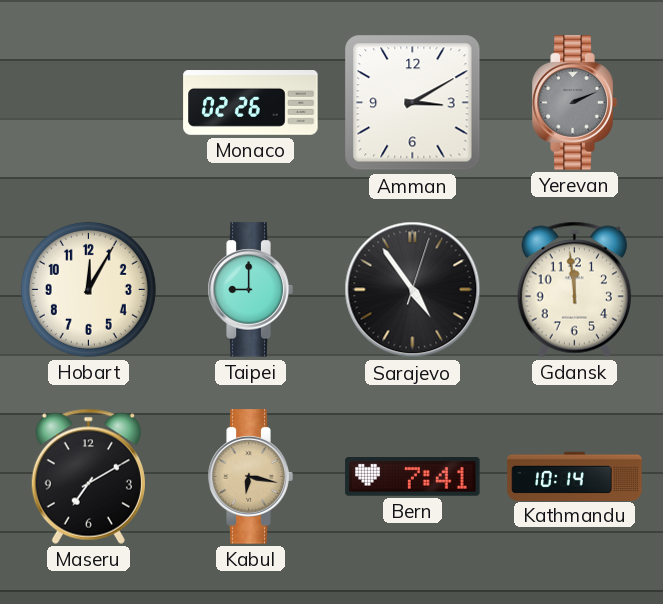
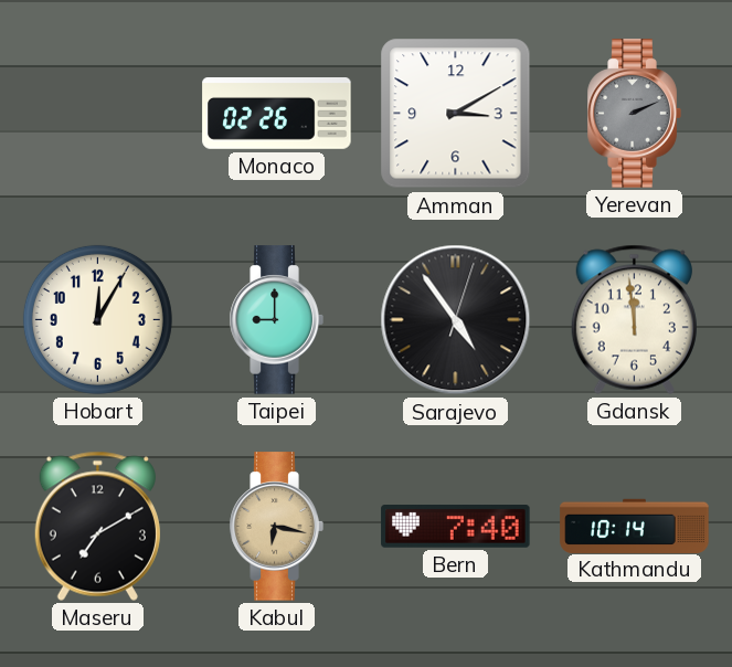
Bern: 7:41 -> 7:40 (456, 527)
